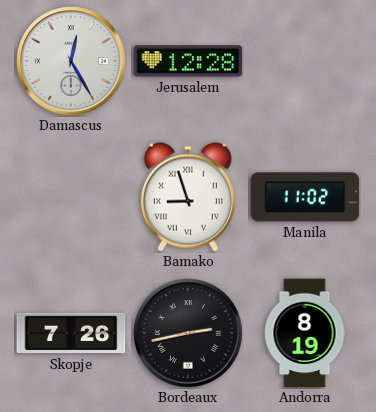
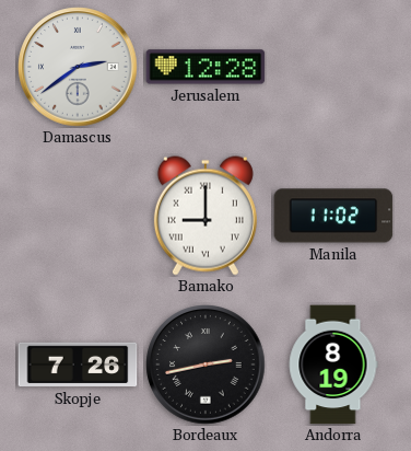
Damascus: 12:25 -> 2:39 (78, 67)
Bamako: 8:57 -> 9:00 (205, 216)
